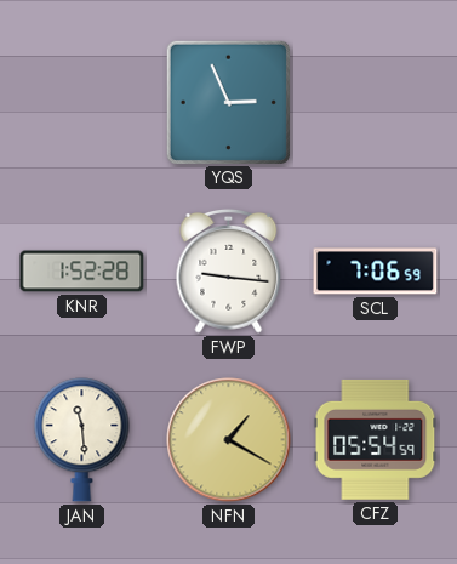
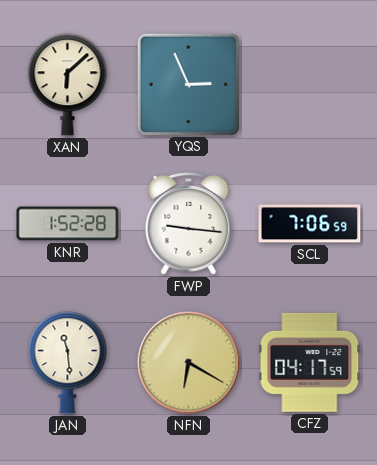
XAN: none -> 6:08 (68, 85)
NFN: 1:20 -> 6:20 (189, 363)
CFZ: 05:54 -> 04:17 (310, 362)
